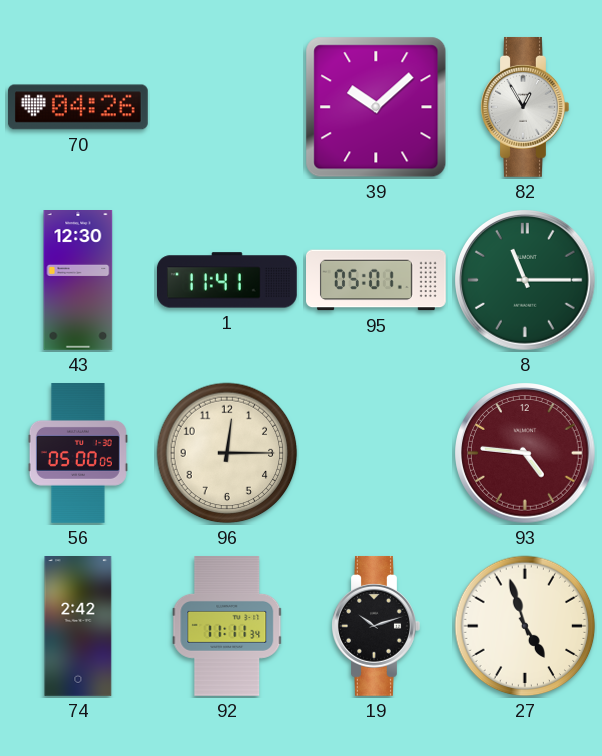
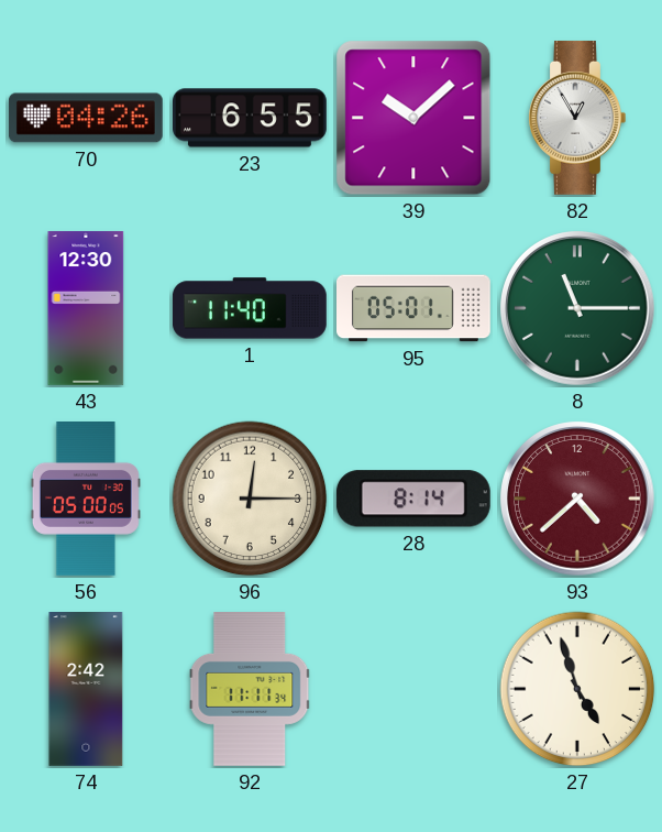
23: none -> 6:55 (251, 118)
1: 11:41 -> 11:40 (250, 308)
28: none -> 8:14 (413, 499)
93: 4:46 -> 4:38 (577, 499)
19: 10:12 -> none (376, 626)
